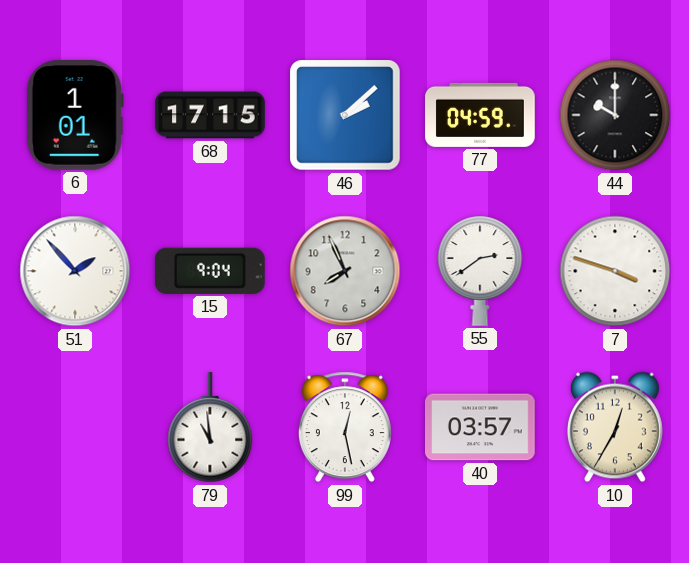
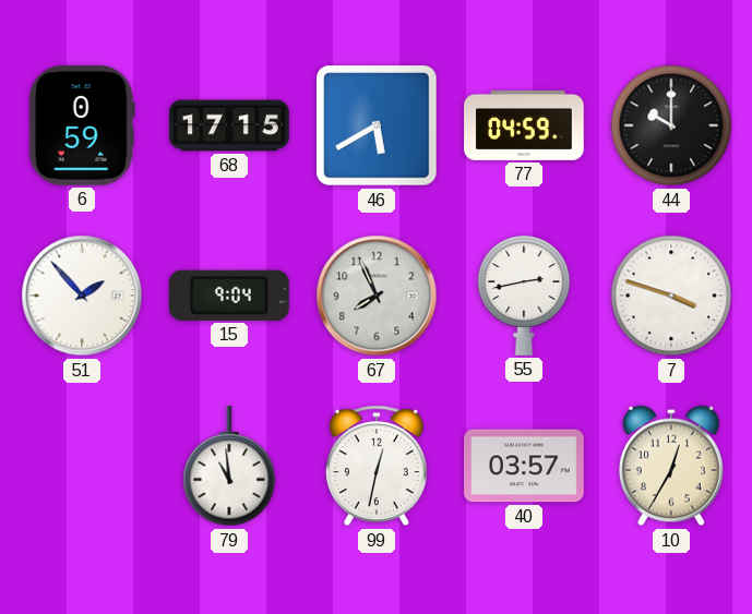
6: 1:01 -> 0:59 (82, 127)
46: 2:08 -> 5:40 (377, 125)
55: 2:39 -> 2:43 (524, 296)
99: 12:28 -> 12:32 (377, 466)
